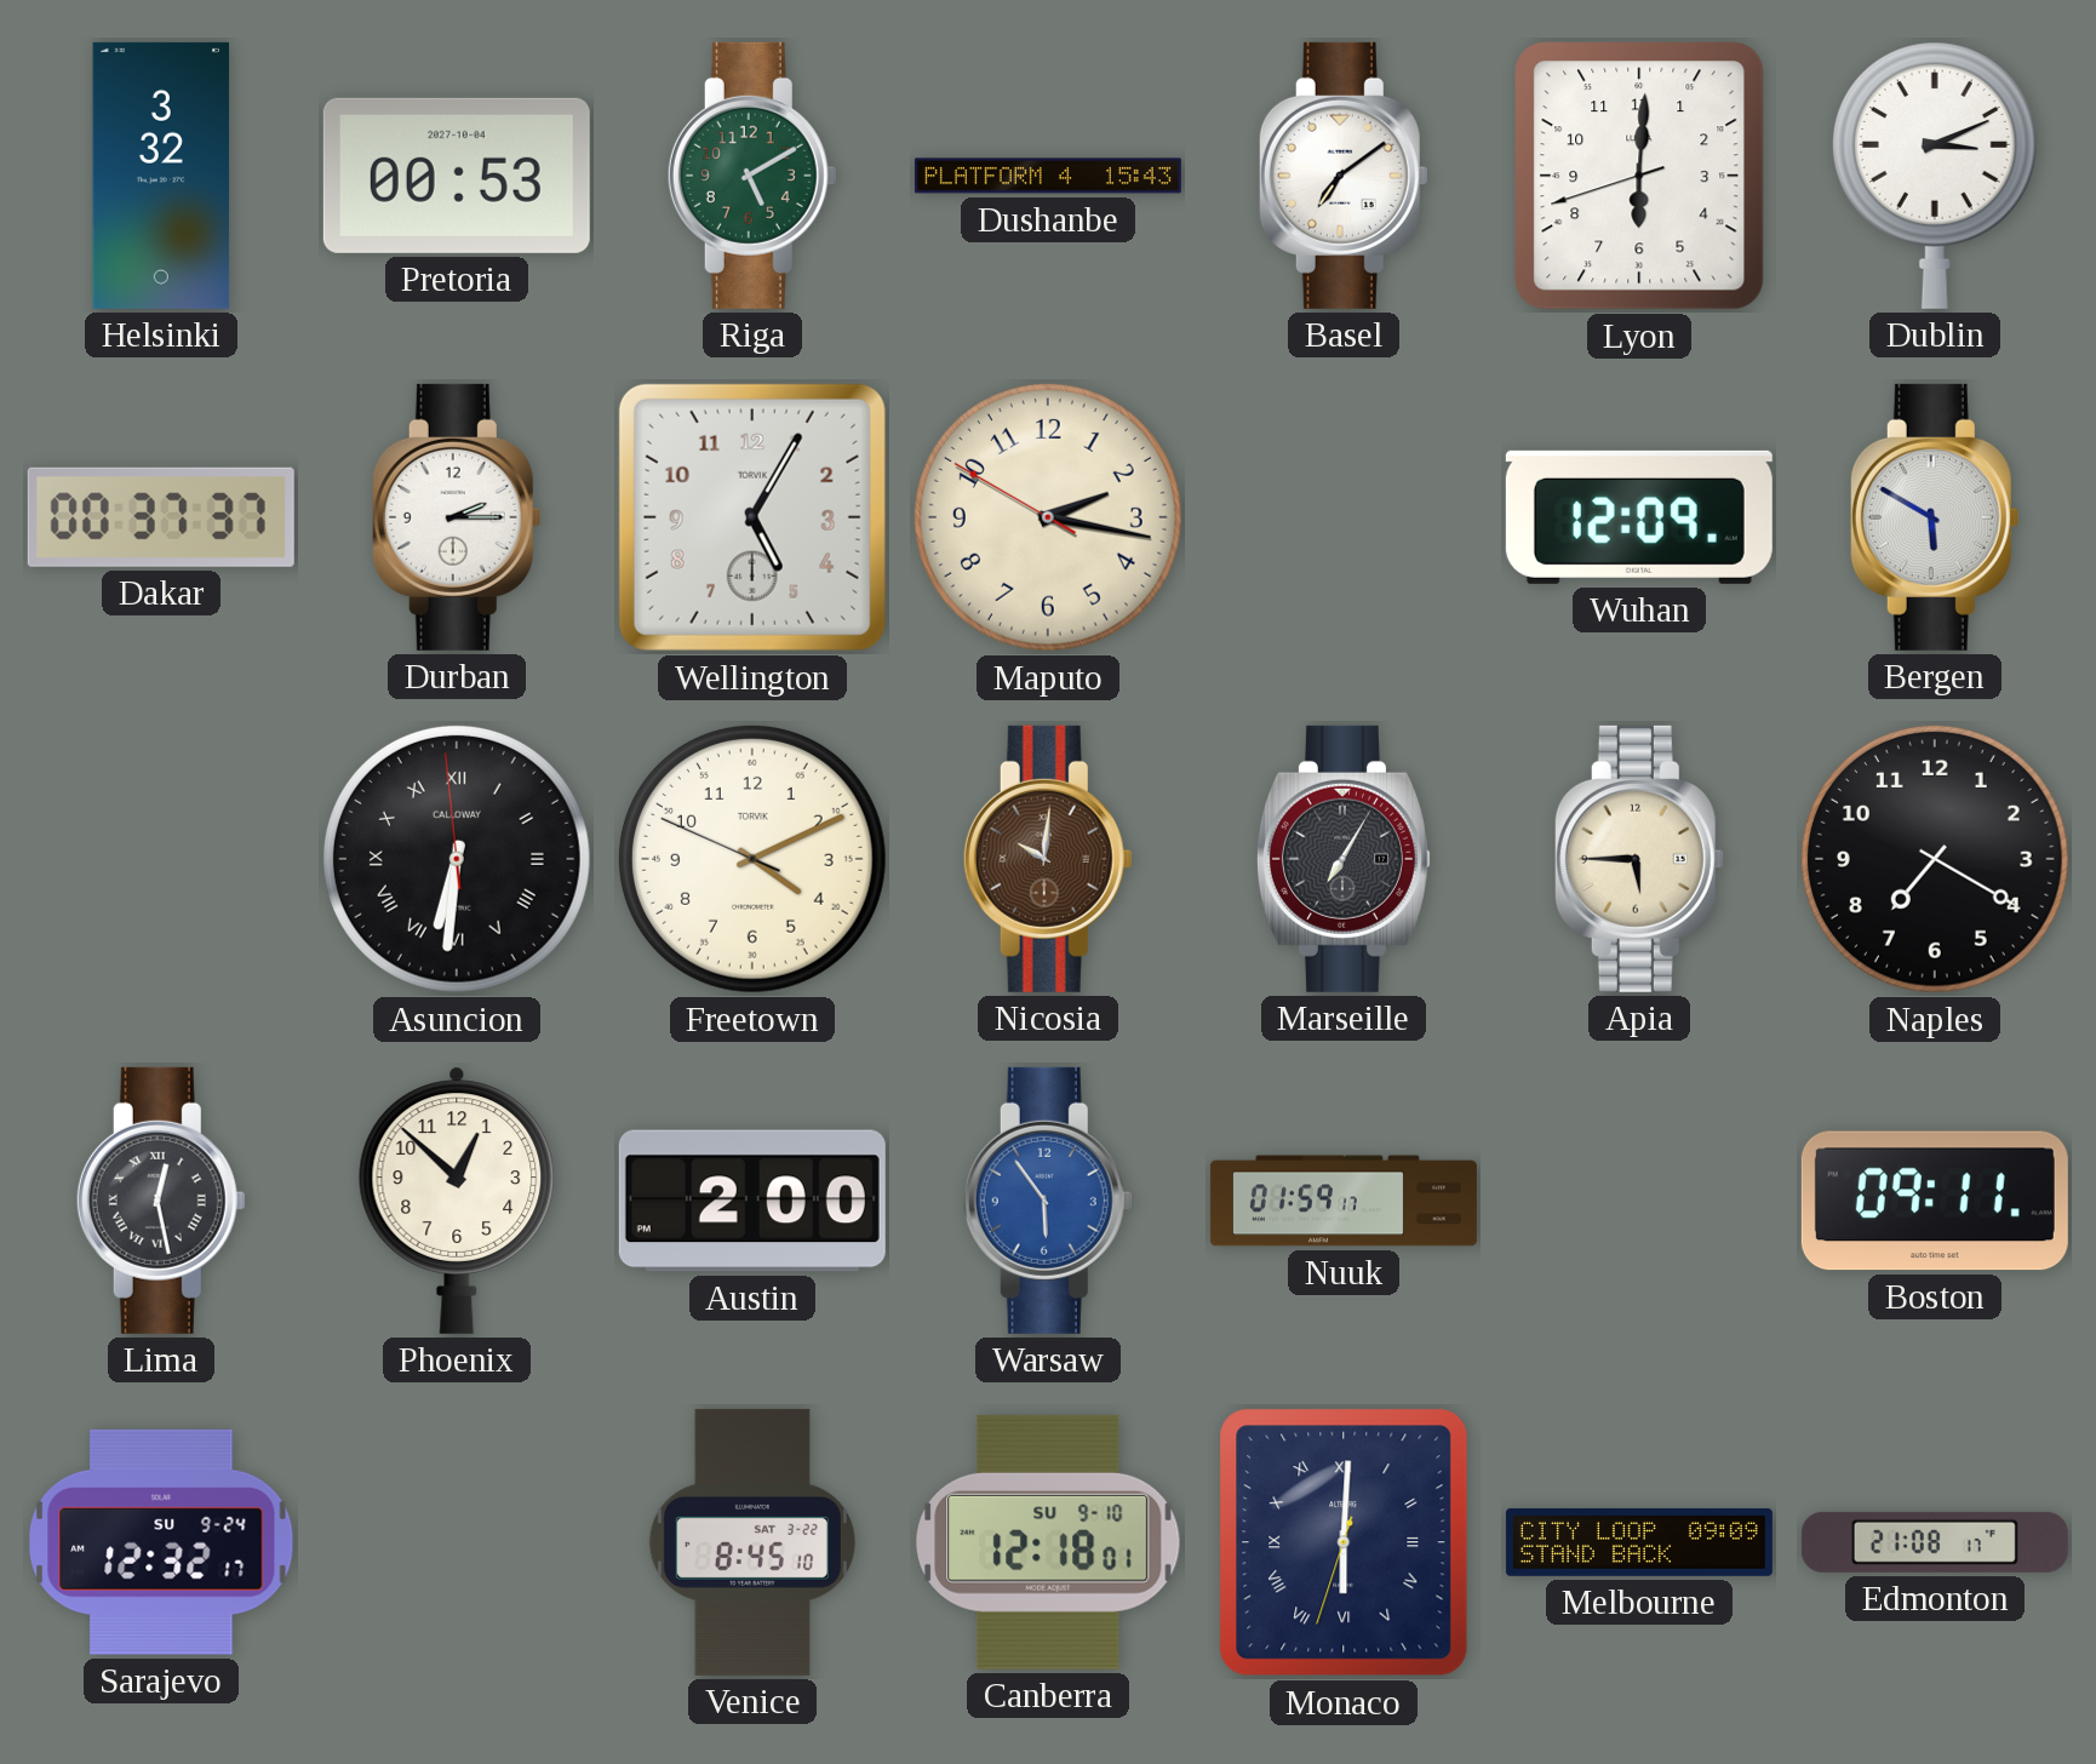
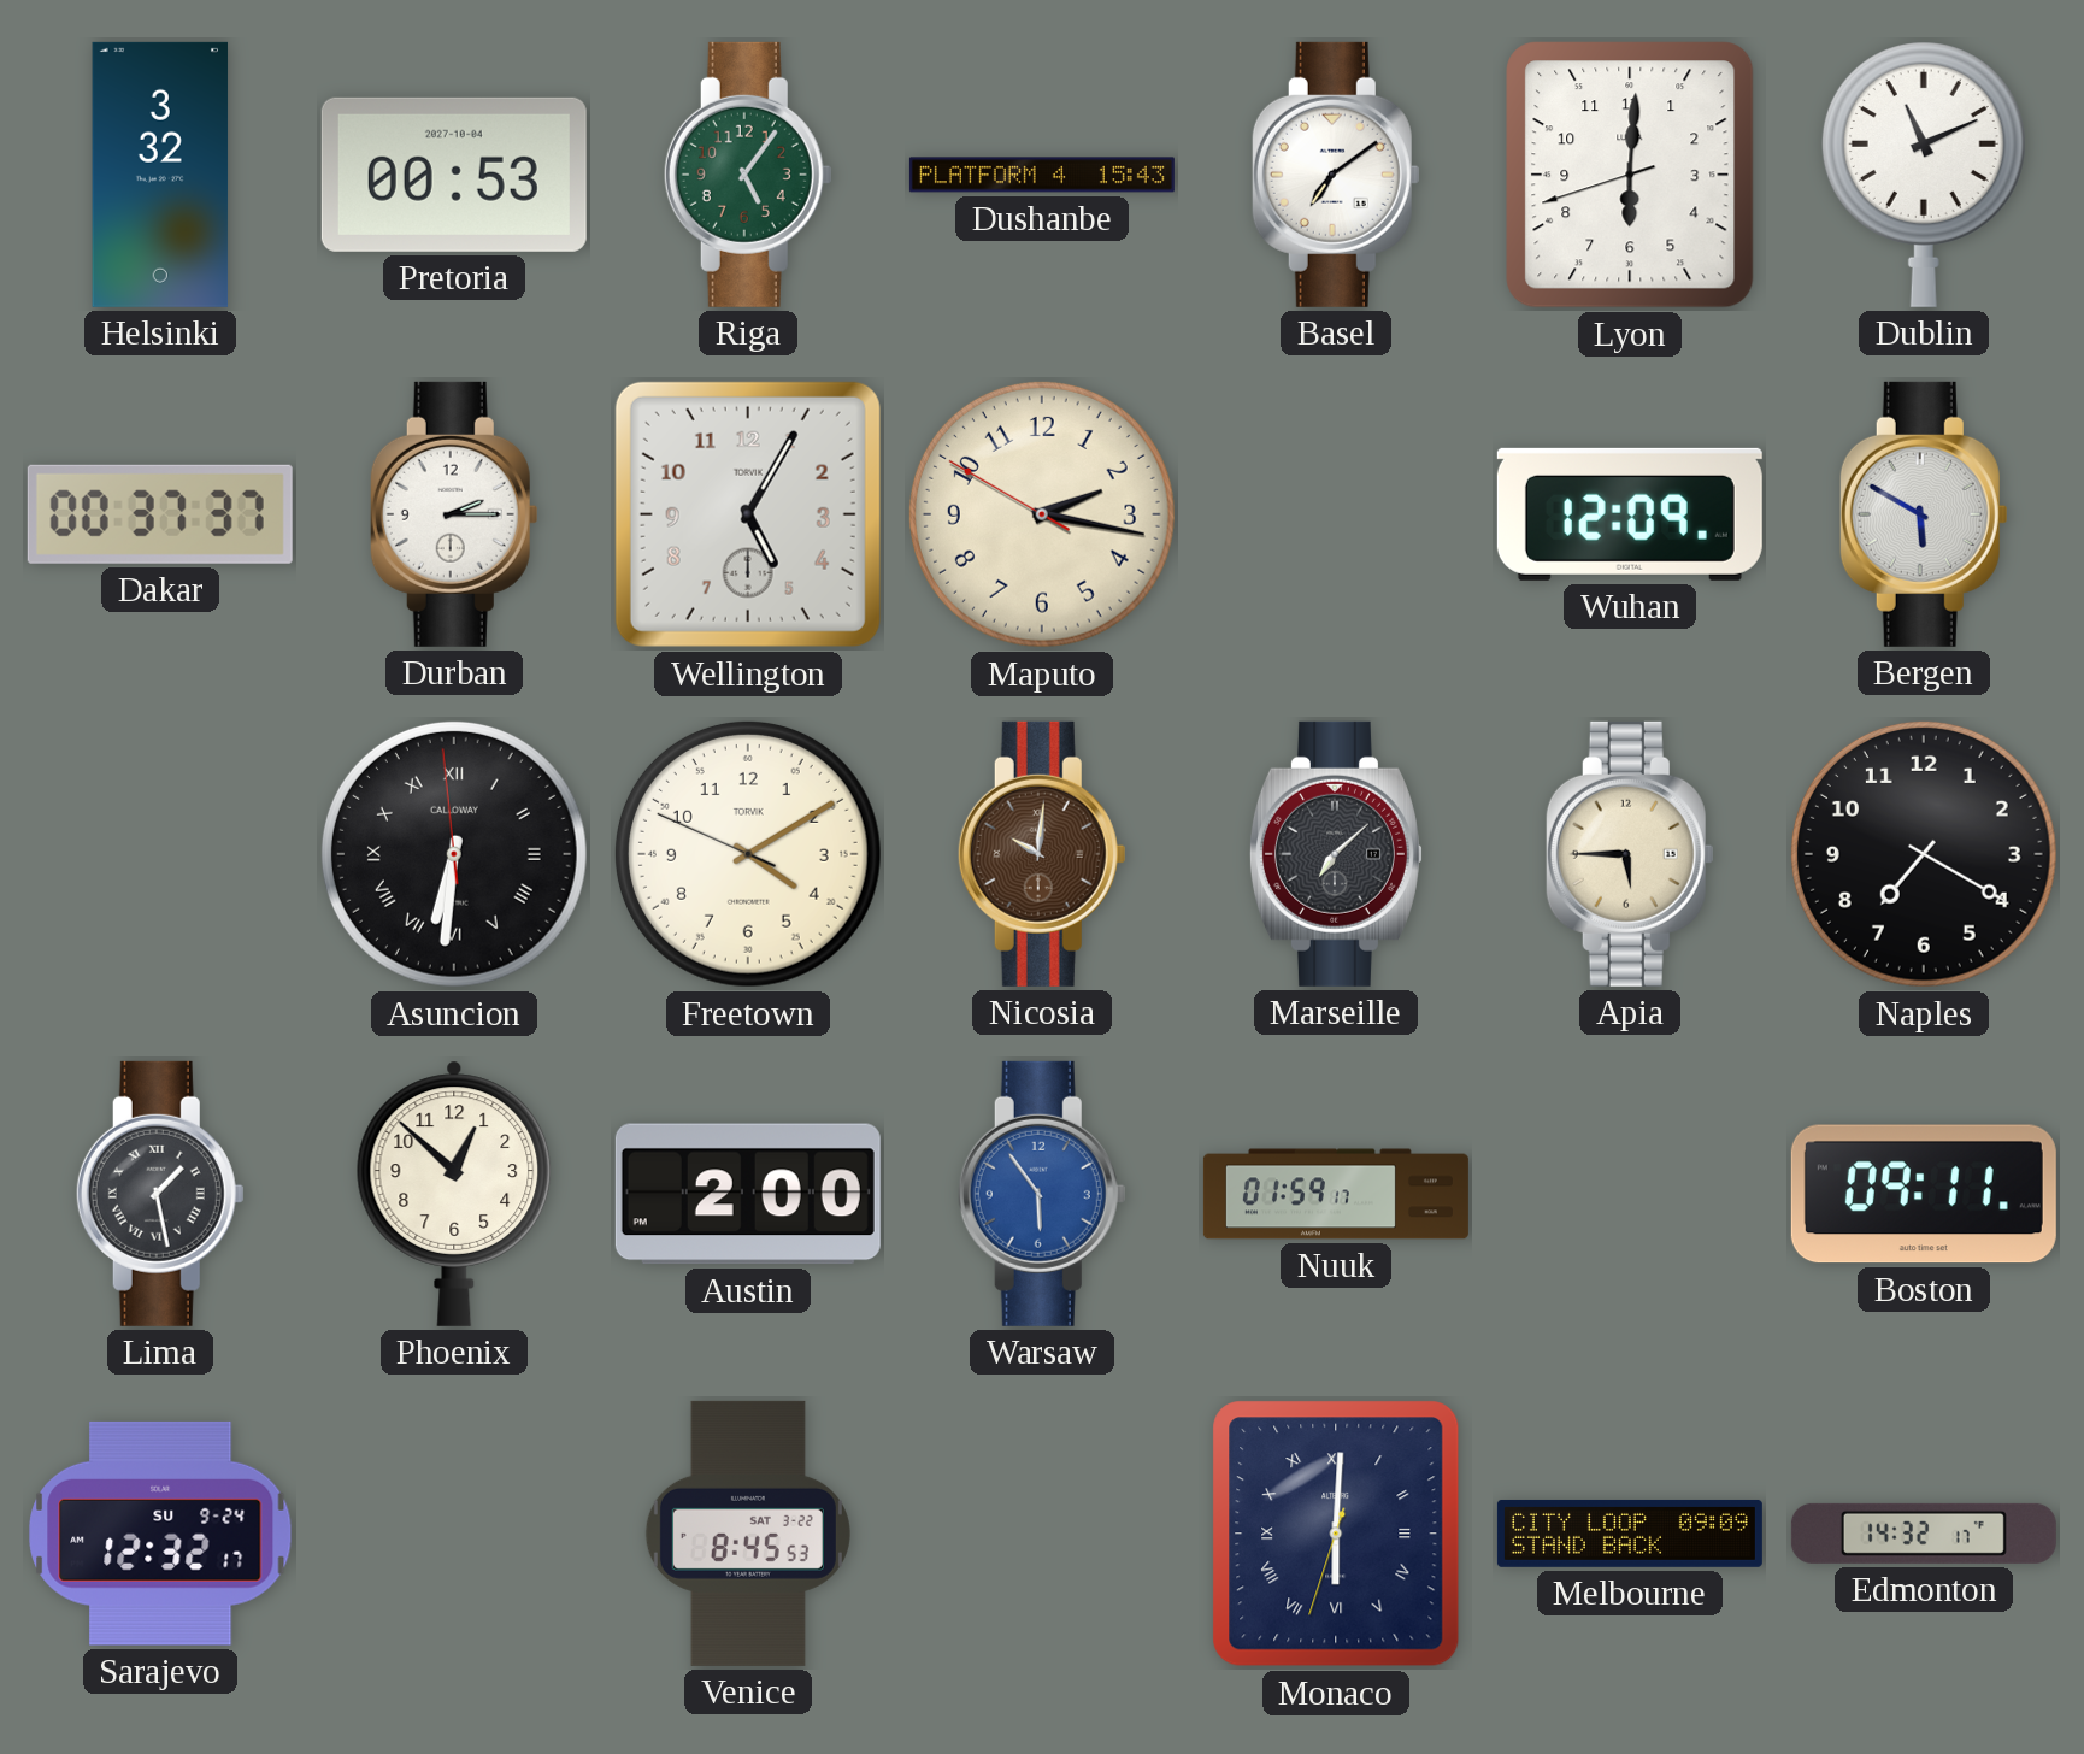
Riga: 5:10 -> 5:06 (748, 175)
Dublin: 3:11 -> 11:11 (1924, 175)
Freetown: 4:10 -> 4:09 (748, 854)
Marseille: 7:05 -> 7:08 (1336, 854)
Lima: 12:28 -> 1:28 (160, 1194)
Venice: 8:45:10 -> 8:45:53 (748, 1534)
Canberra: 12:18 -> none (1048, 1542)
Edmonton: 21:08 -> 14:32 (1924, 1534)
